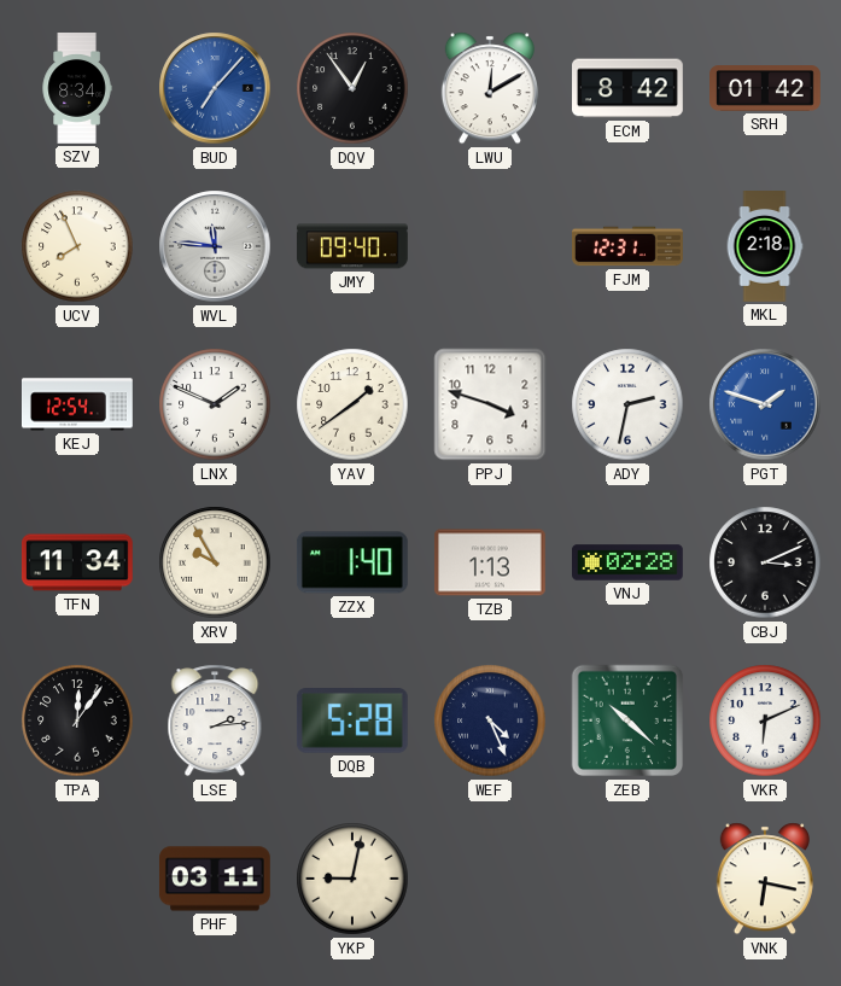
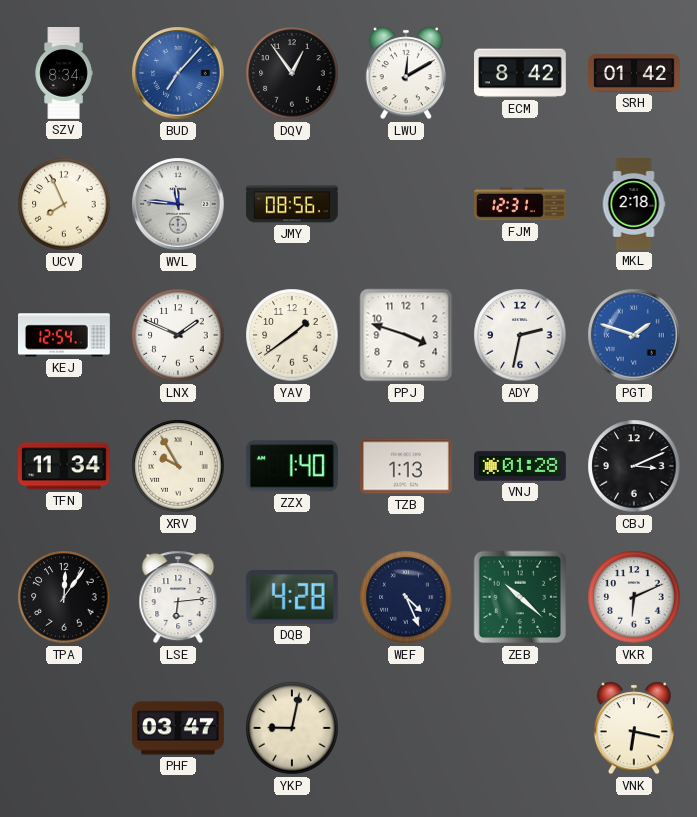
JMY: 09:40 -> 08:56 (292, 204)
VNJ: 02:28 -> 01:28 (521, 466)
LSE: 2:14 -> 6:14 (178, 597)
DQB: 5:28 -> 4:28 (292, 598)
PHF: 03:11 -> 03:47 (178, 728)
